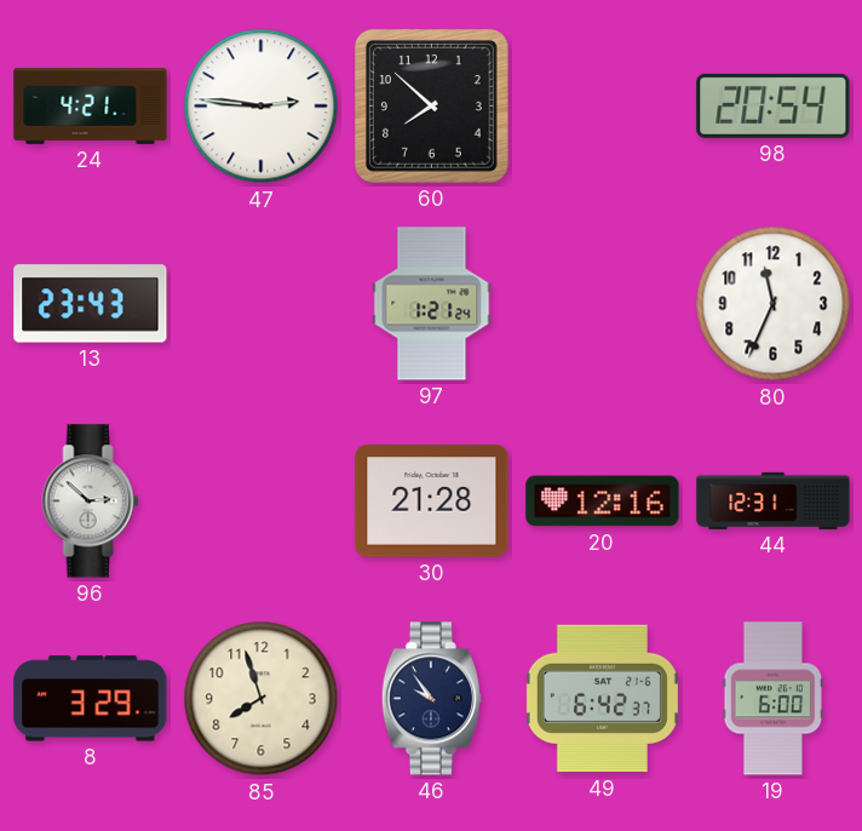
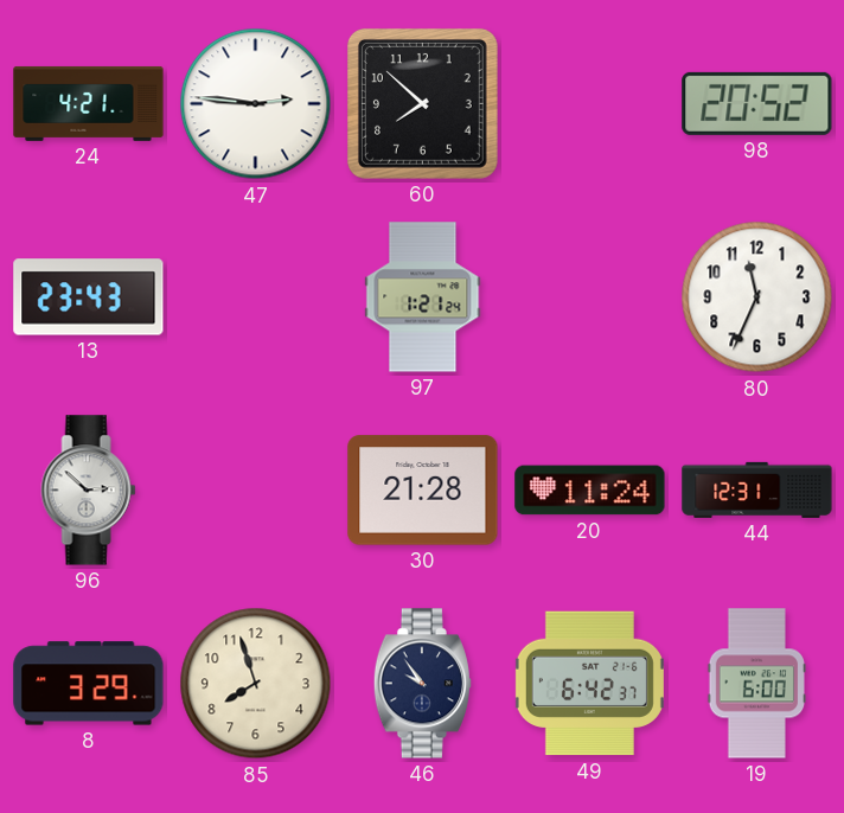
98: 20:54 -> 20:52 (757, 103)
20: 12:16 -> 11:24 (590, 491)
